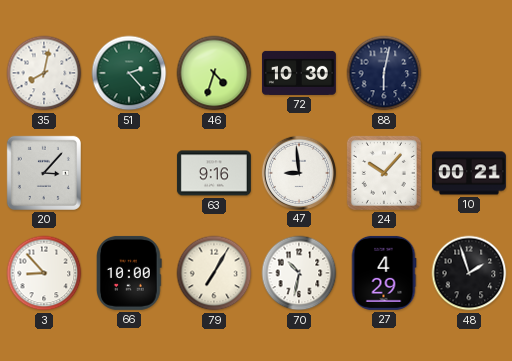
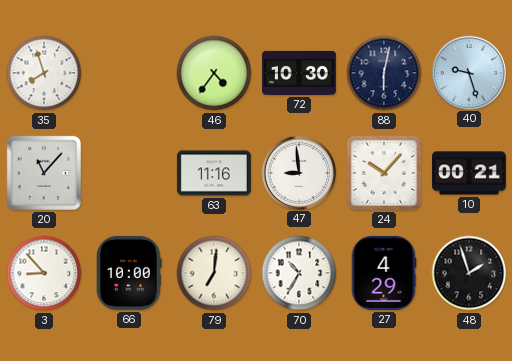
35: 8:02 -> 7:57 (44, 73)
51: 2:23 -> none (129, 73)
46: 4:33 -> 4:36 (214, 73)
40: none -> 9:27 (468, 72)
20: 3:07 -> 11:07 (44, 173)
63: 9:16 -> 11:16 (214, 173)
79: 7:05 -> 7:01 (214, 273)
70: 10:32 -> 10:35 (299, 273)
